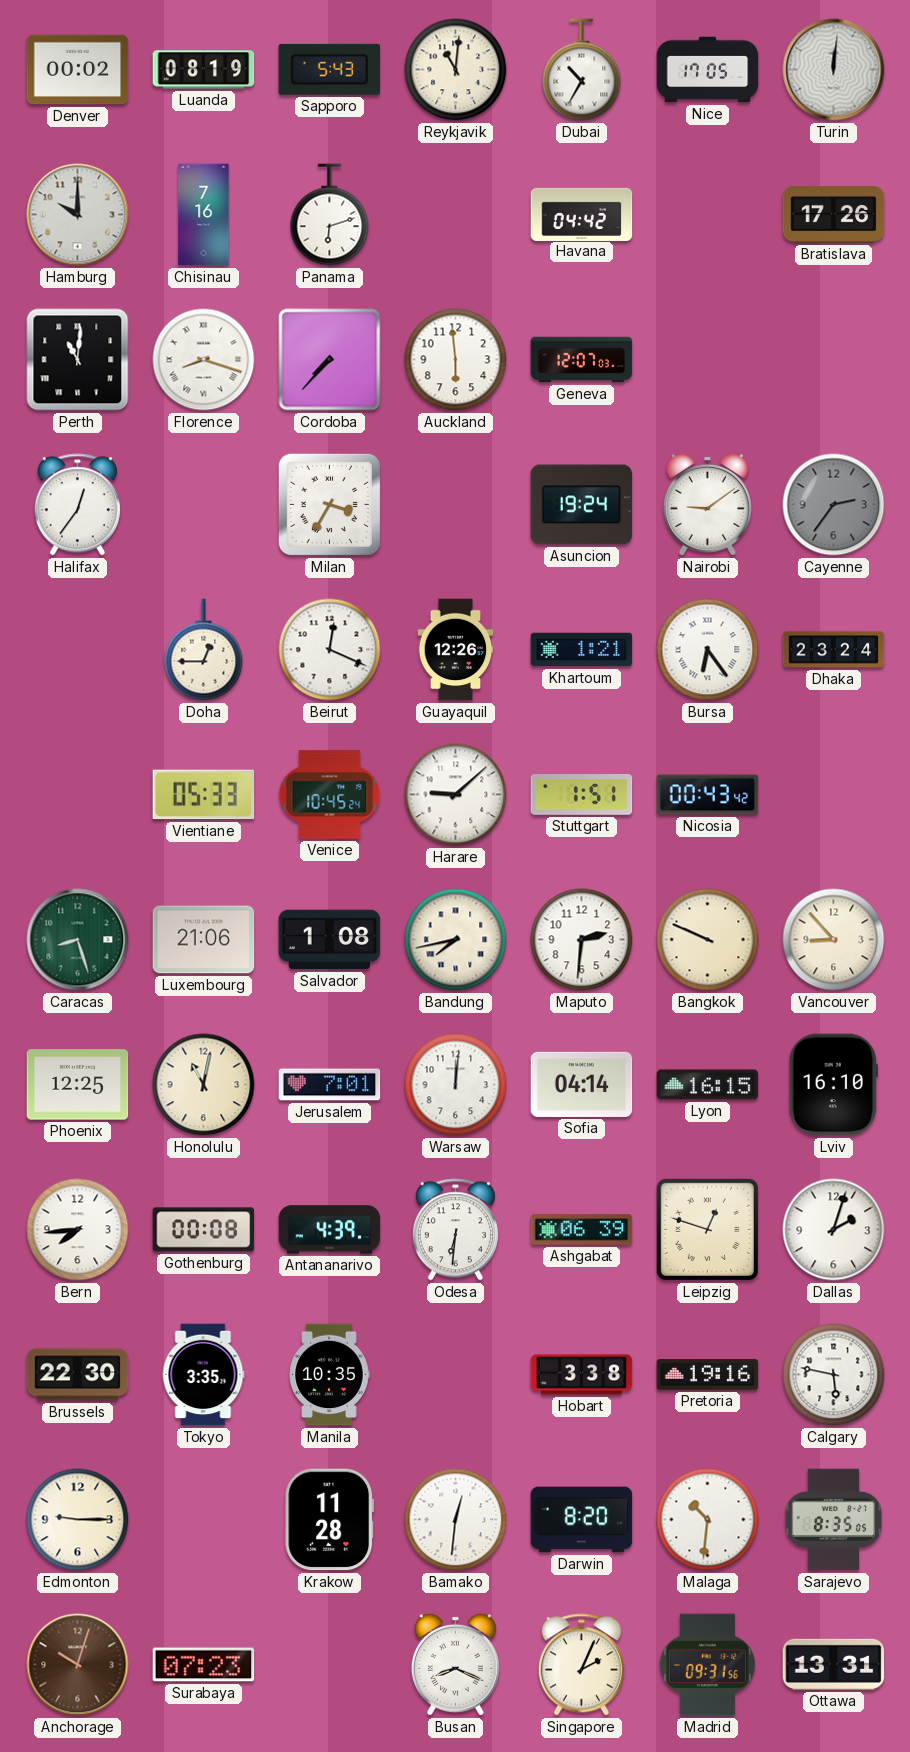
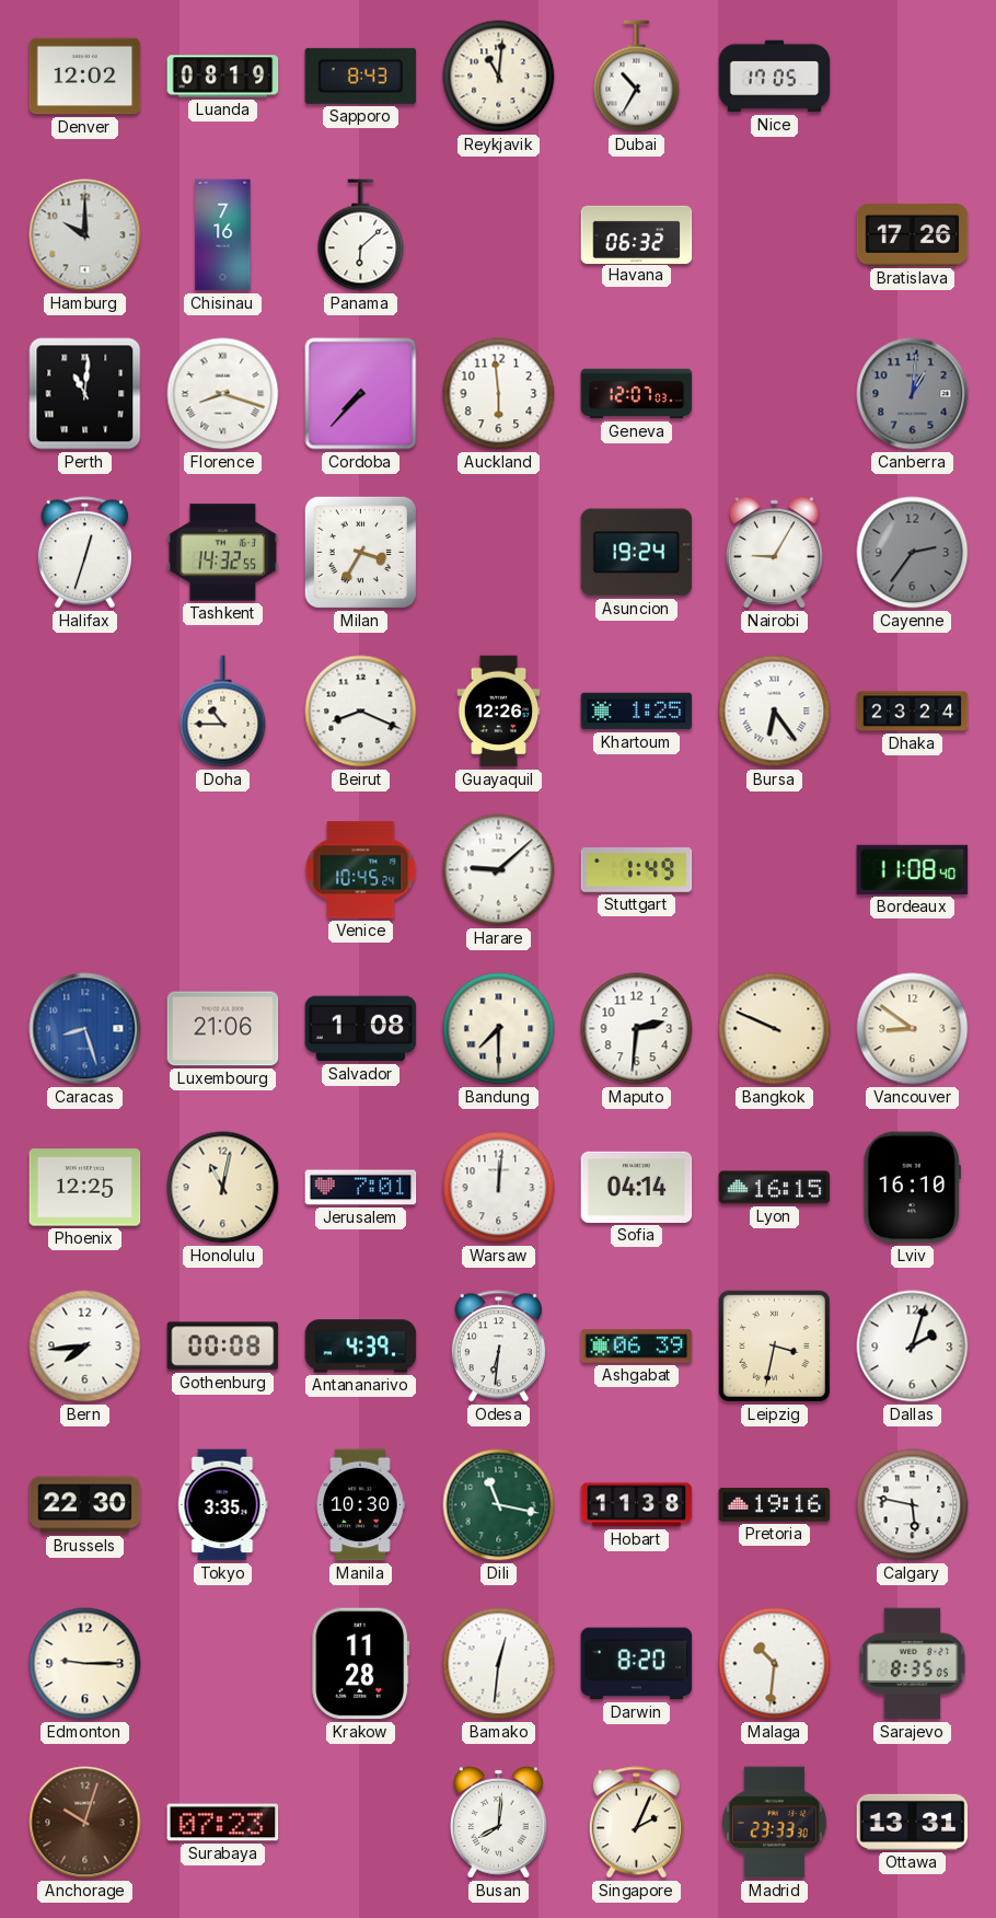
Denver: 00:02 -> 12:02 (85, 77)
Sapporo: 5:43 -> 8:43 (361, 76)
Turin: 12:01 -> none (834, 70)
Panama: 6:12 -> 6:08 (361, 235)
Havana: 04:42 -> 06:32 (637, 234)
Canberra: none -> 1:01 (913, 394)
Halifax: 12:36 -> 12:33 (84, 553)
Tashkent: none -> 14:32 (223, 553)
Nairobi: 9:09 -> 9:05 (774, 552)
Doha: 12:45 -> 10:45 (223, 712)
Beirut: 12:19 -> 8:19 (361, 712)
Khartoum: 1:21 -> 1:25 (637, 712)
Vientiane: 05:33 -> none (204, 795)
Stuttgart: 1:51 -> 1:49 (637, 870)
Nicosia: 00:43 -> none (708, 795)
Bordeaux: none -> 11:08 (913, 869)
Caracas dial: green -> blue (85, 1029)
Bandung: 7:43 -> 7:30 (499, 1029)
Vancouver: 8:53 -> 8:51 (913, 1029)
Leipzig: 12:48 -> 3:32 (774, 1345)
Manila: 10:35 -> 10:30 (360, 1505)
Dili: none -> 11:17 (499, 1505)
Hobart: 3:38 -> 11:38 (637, 1505)
Busan: 8:19 -> 8:01 (498, 1822)
Madrid: 09:31 -> 23:33 (774, 1823)
